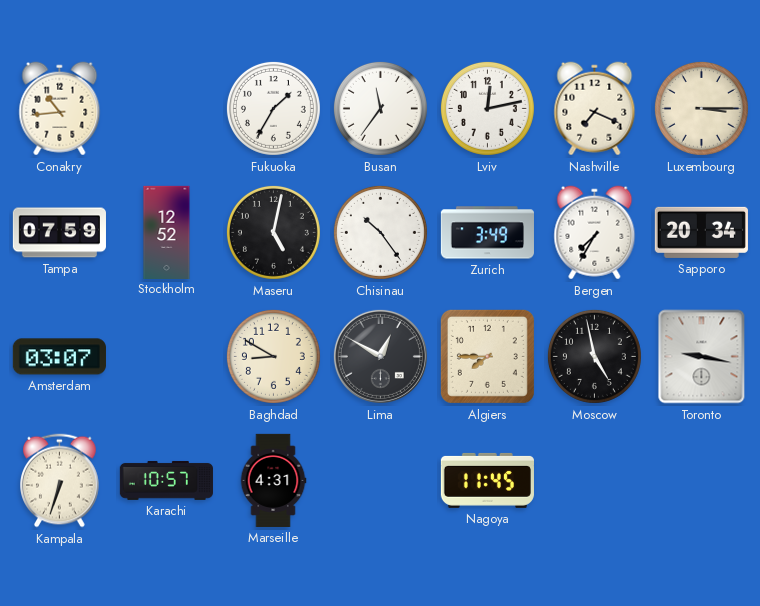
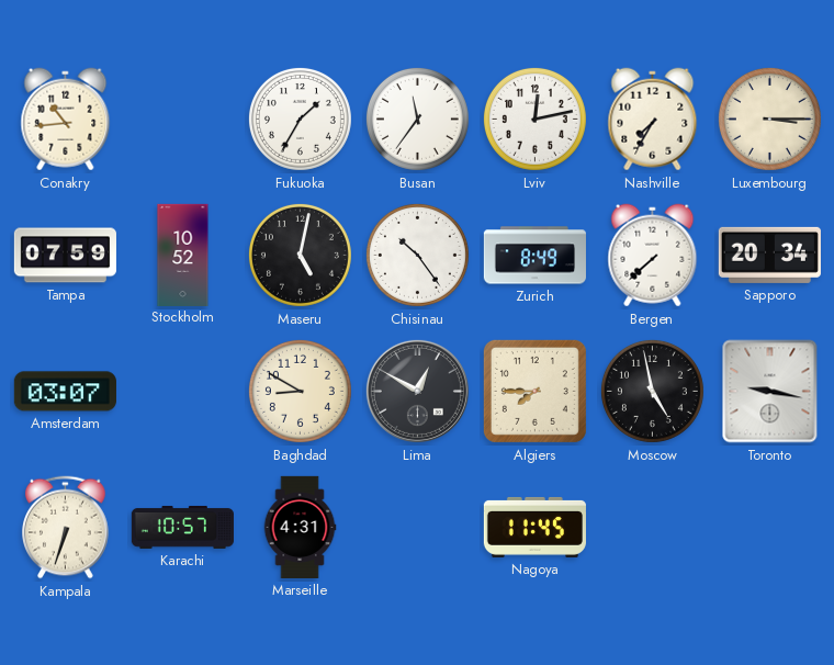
Nashville: 7:19 -> 7:35 (653, 120)
Stockholm: 12:52 -> 10:52 (183, 255)
Zurich: 3:49 -> 8:49 (534, 256)
Bergen: 7:35 -> 7:38 (653, 256)
